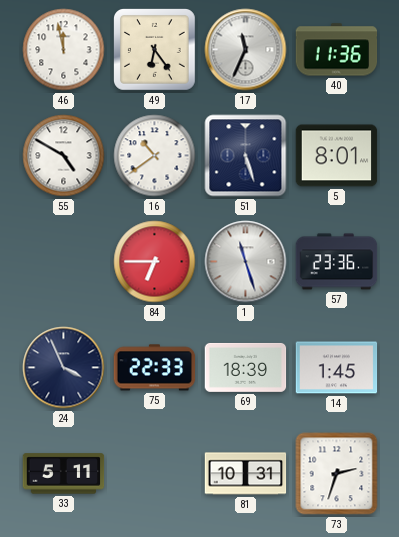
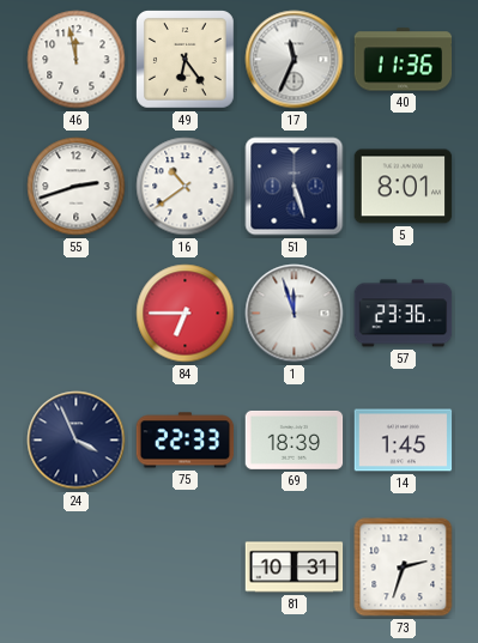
55: 4:50 -> 2:42 (77, 187)
1: 11:27 -> 11:57 (295, 314)
33: 5:11 -> none (64, 474)
